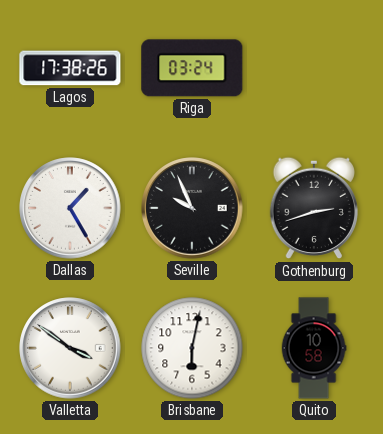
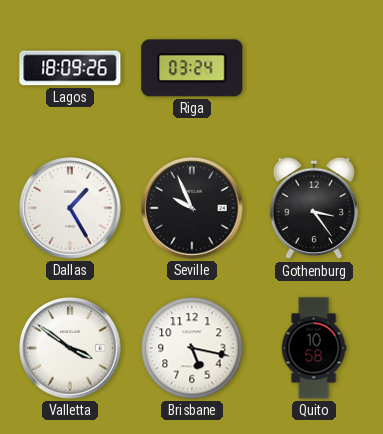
Lagos: 17:38 -> 18:09 (70, 68)
Gothenburg: 2:42 -> 3:24 (313, 208)
Brisbane: 6:02 -> 5:17 (192, 348)
